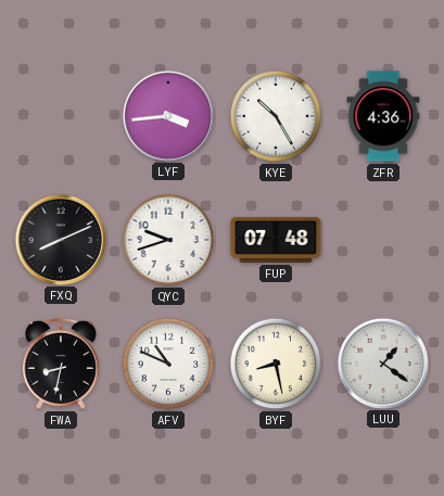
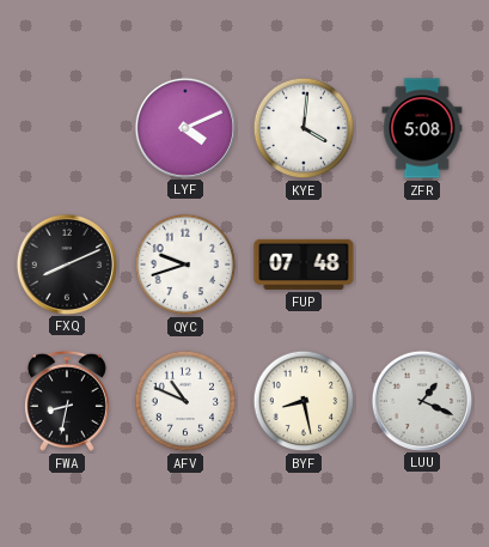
LYF: 3:44 -> 4:11 (184, 127)
KYE: 10:25 -> 4:01 (304, 128)
ZFR: 4:36 -> 5:08 (422, 128)
LUU: 1:21 -> 1:19 (421, 400)
